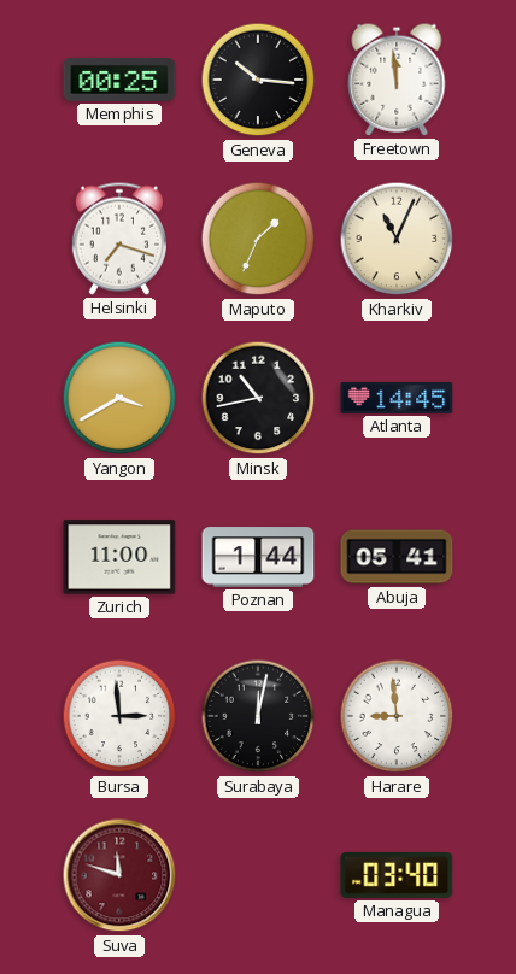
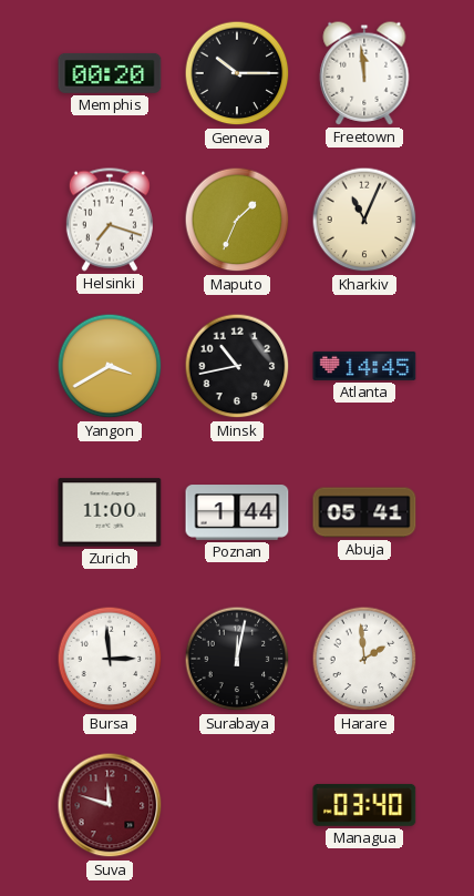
Memphis: 00:25 -> 00:20 (110, 73)
Geneva: 10:16 -> 10:15 (237, 73)
Harare: 8:59 -> 1:59 (364, 659)
